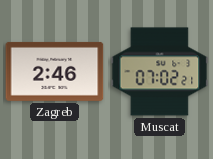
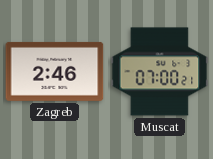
Muscat: 07:02 -> 07:00 (160, 72)
